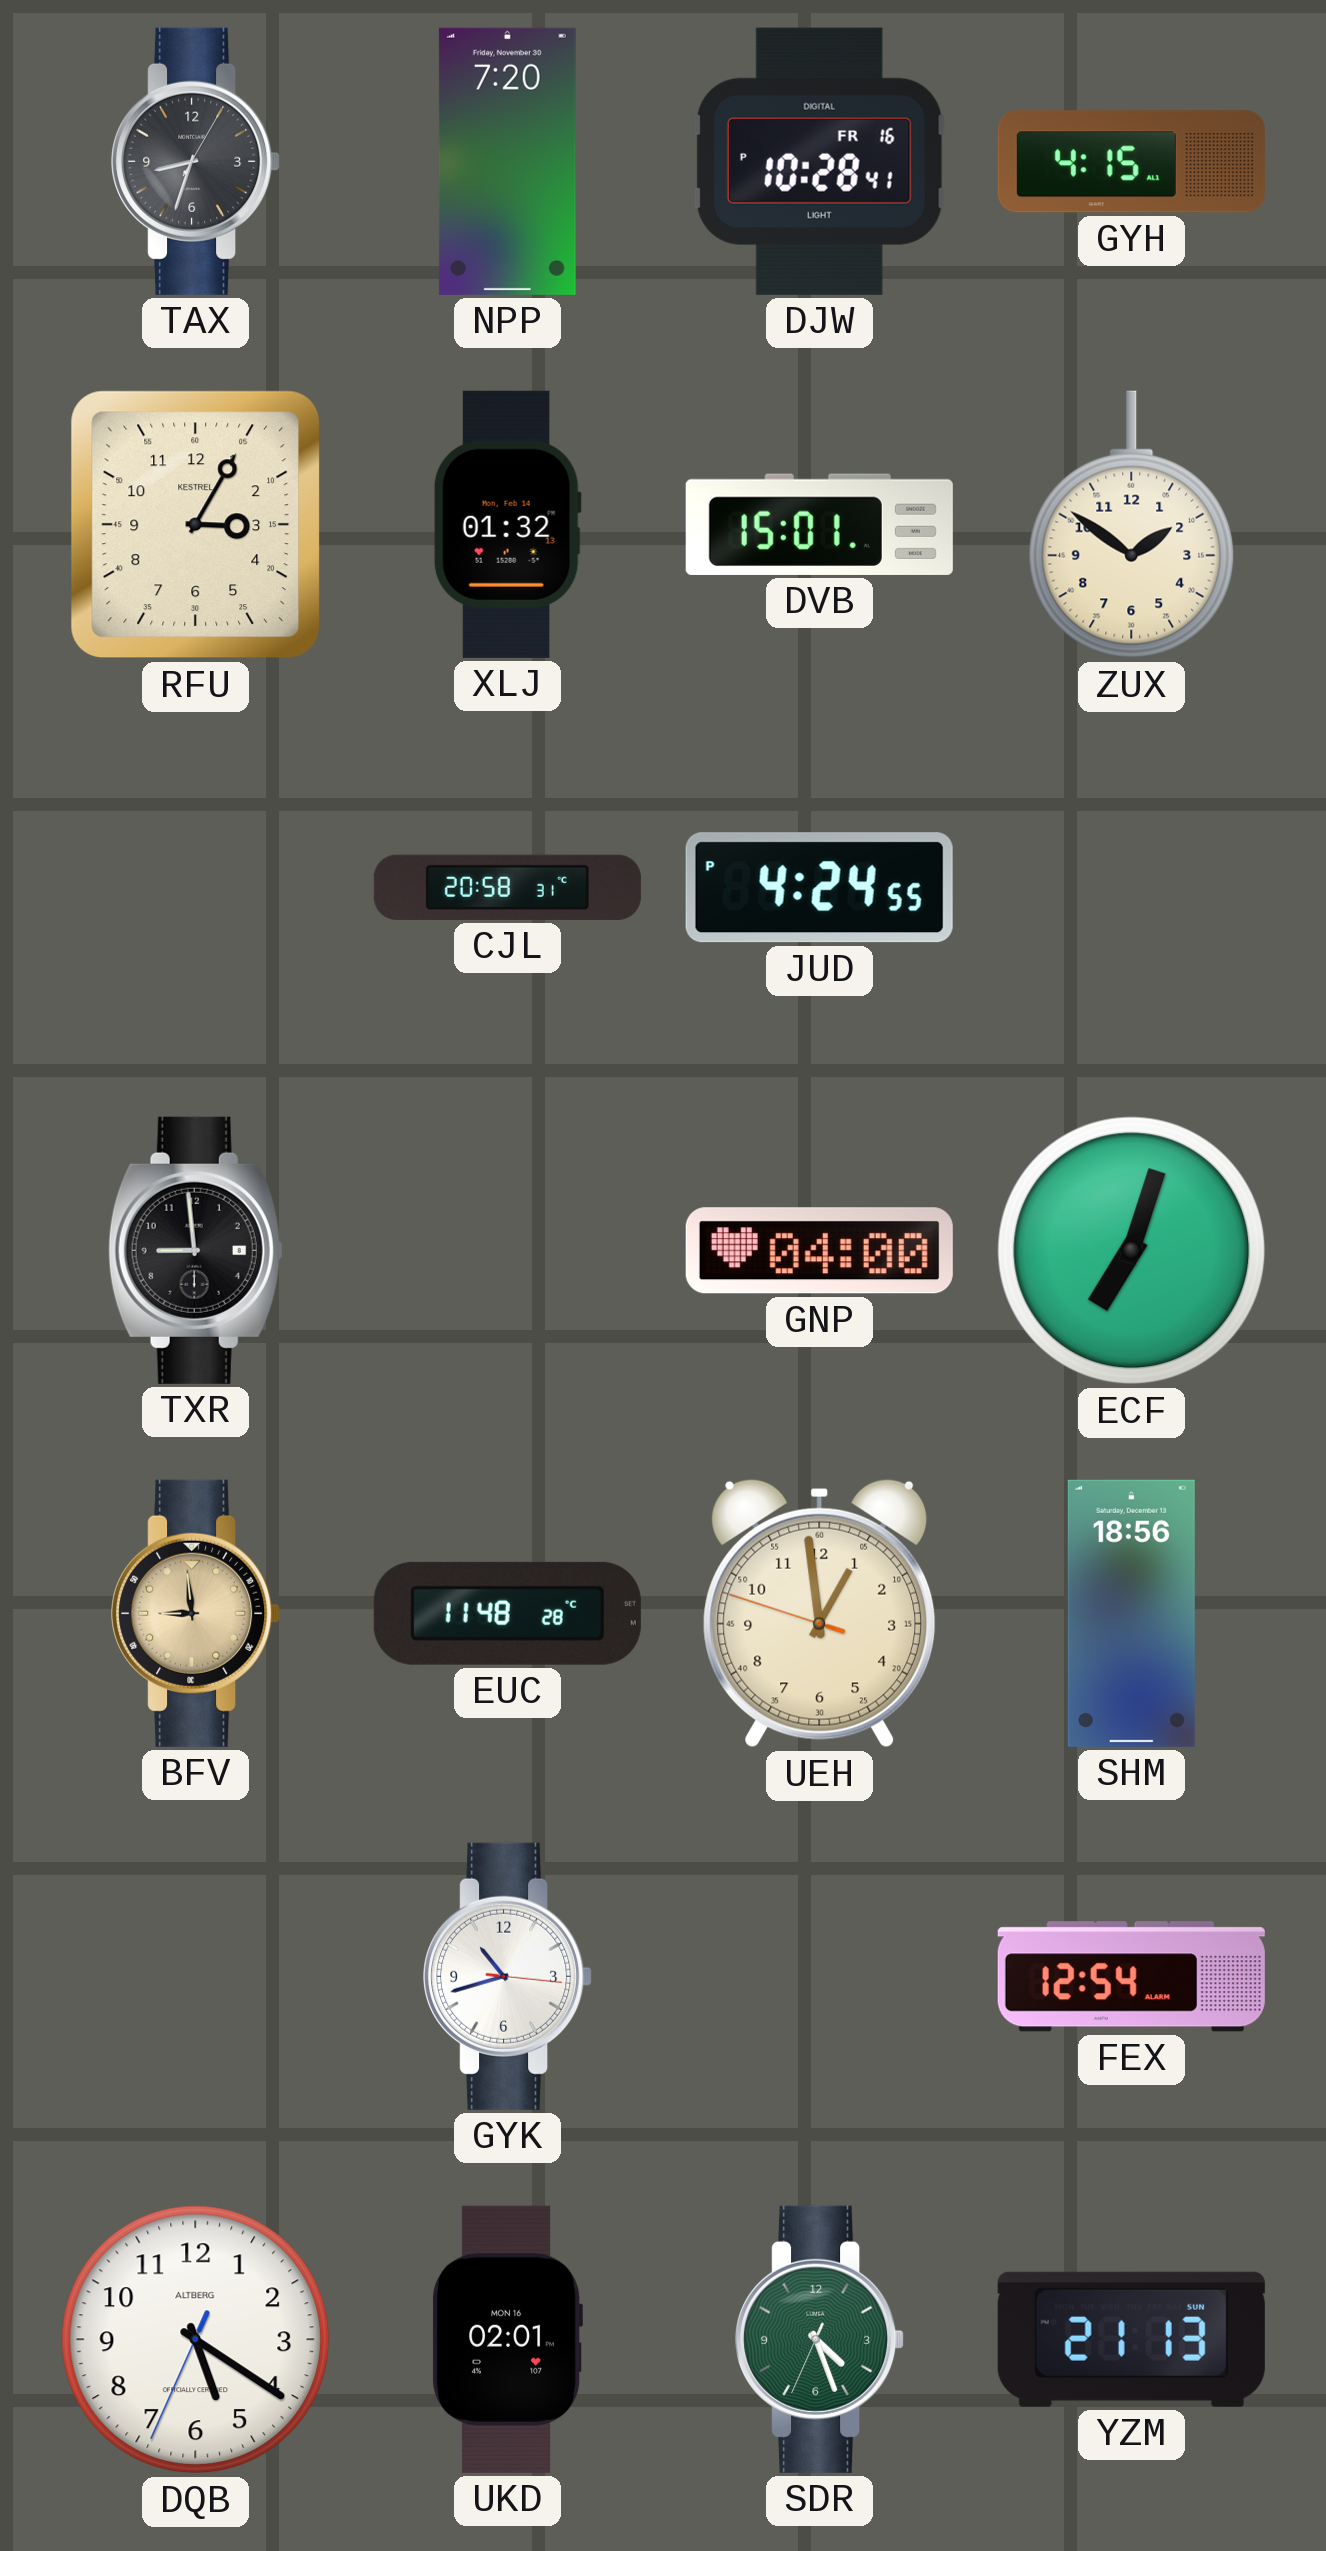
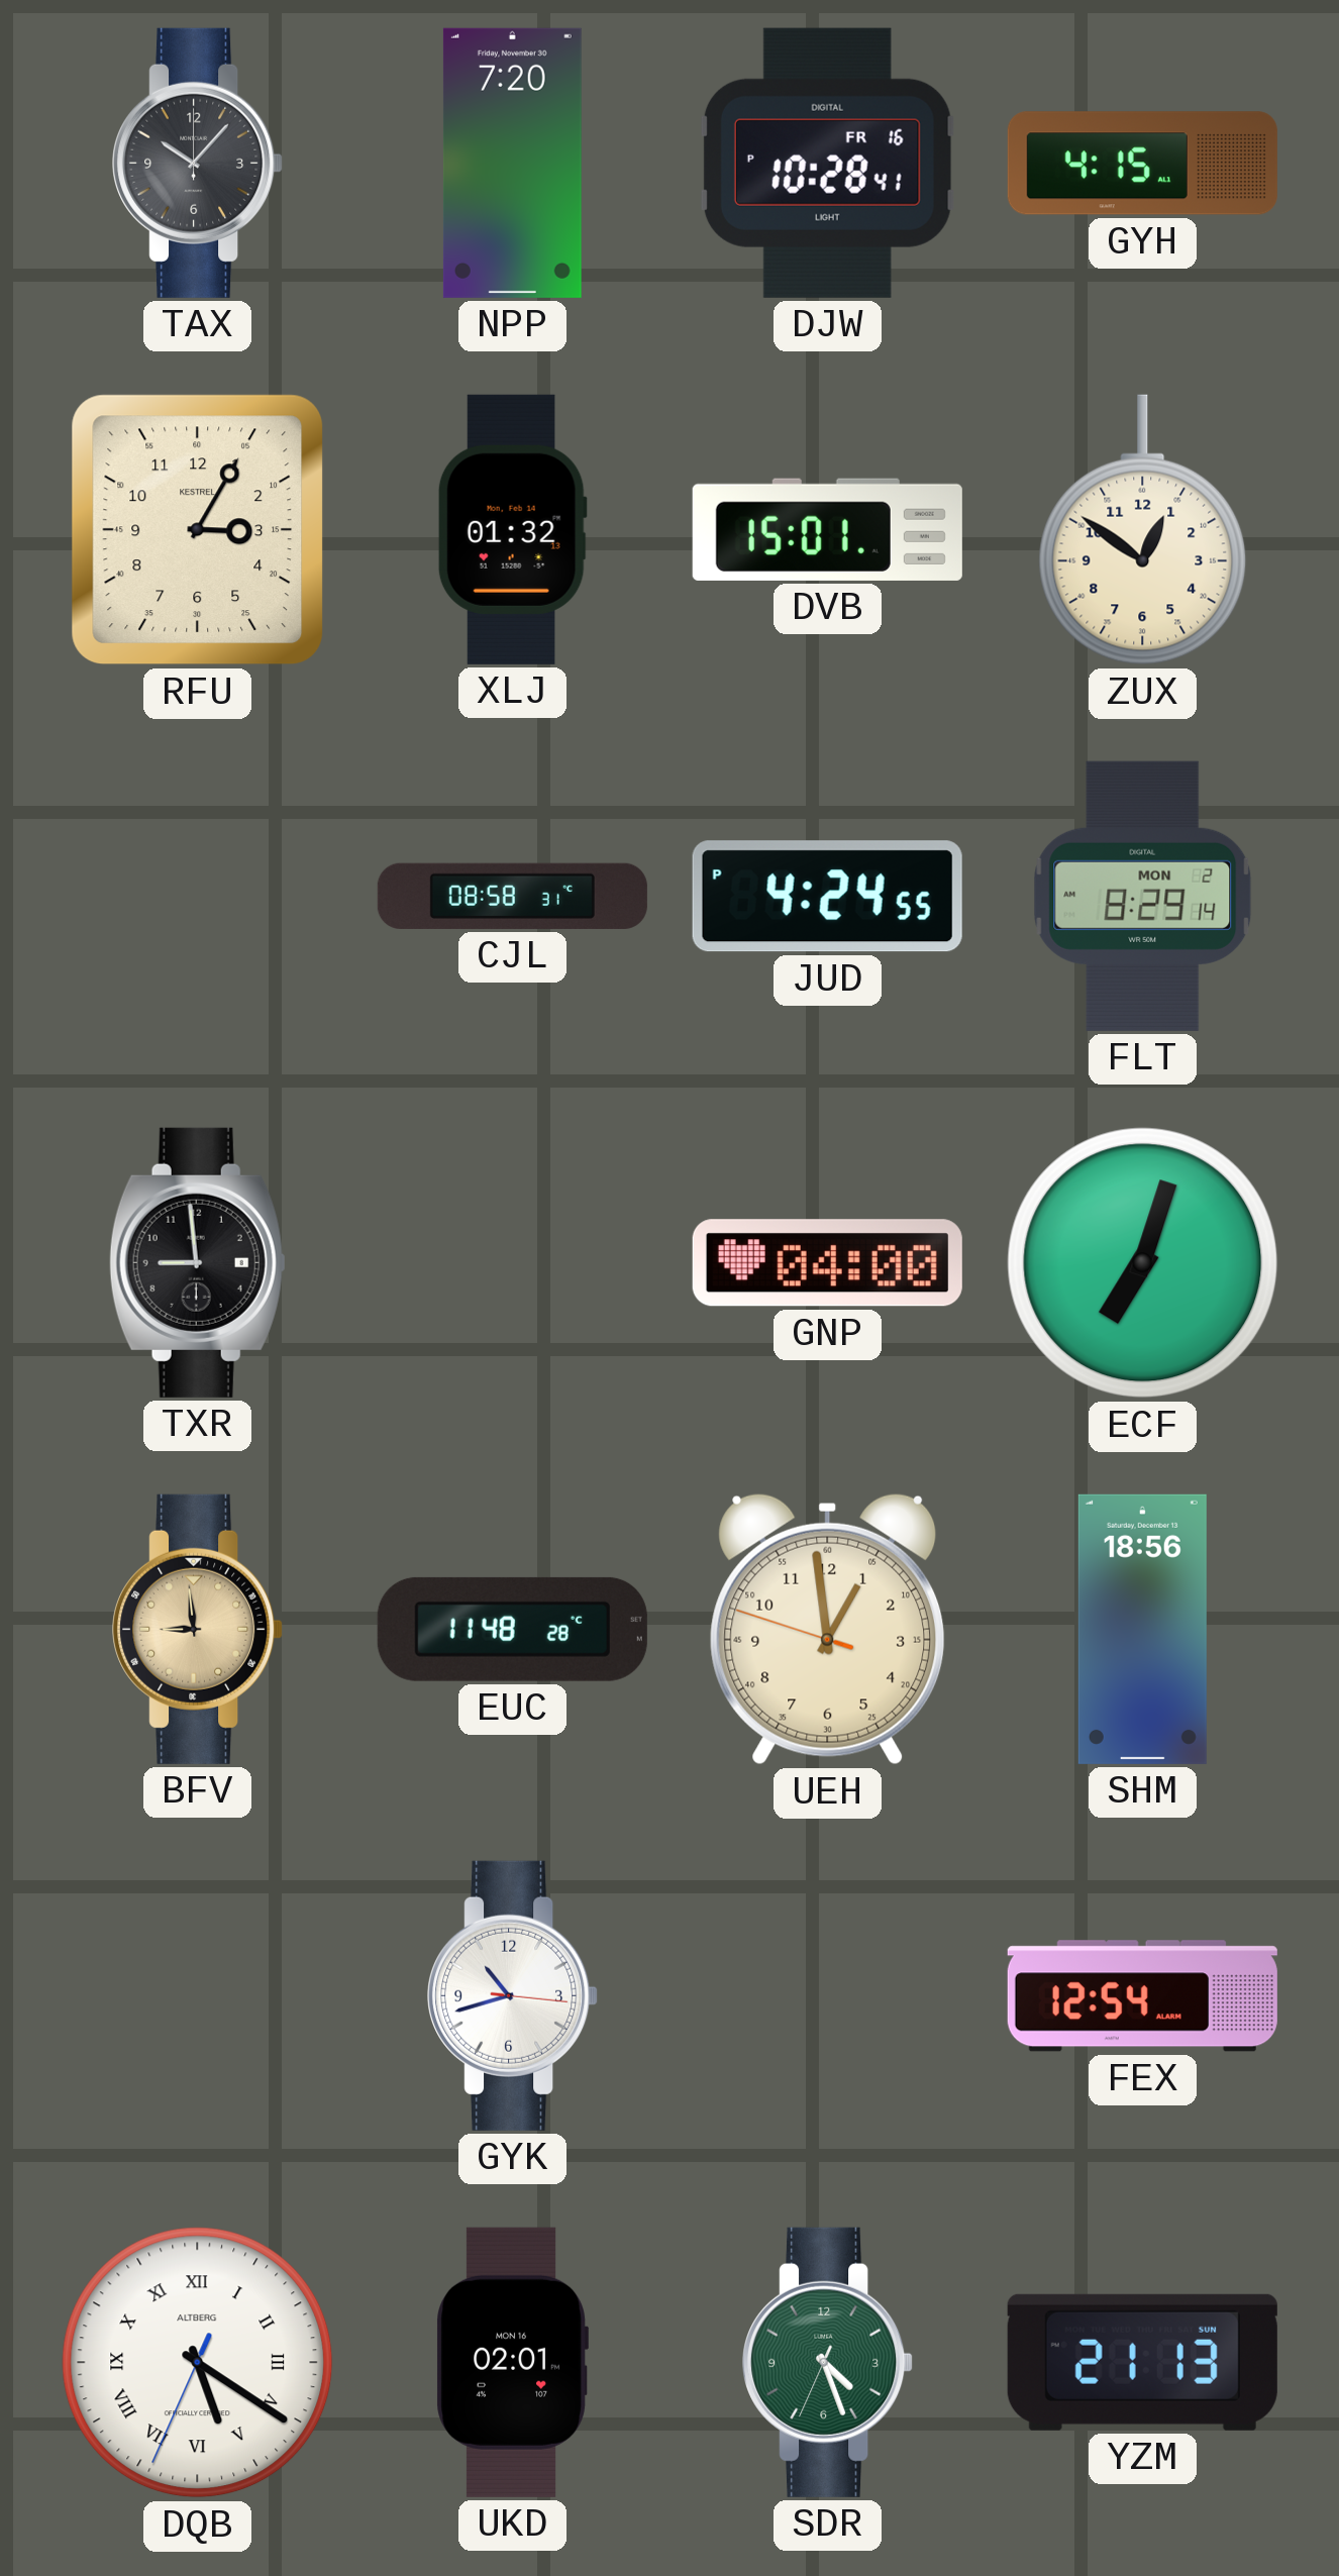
TAX: 8:33 -> 10:07 (198, 163)
ZUX: 1:51 -> 12:51 (1143, 530)
CJL: 20:58 -> 08:58 (512, 896)
FLT: none -> 8:29 (1143, 896)
DQB numerals: Arabic -> Roman (198, 2363)
